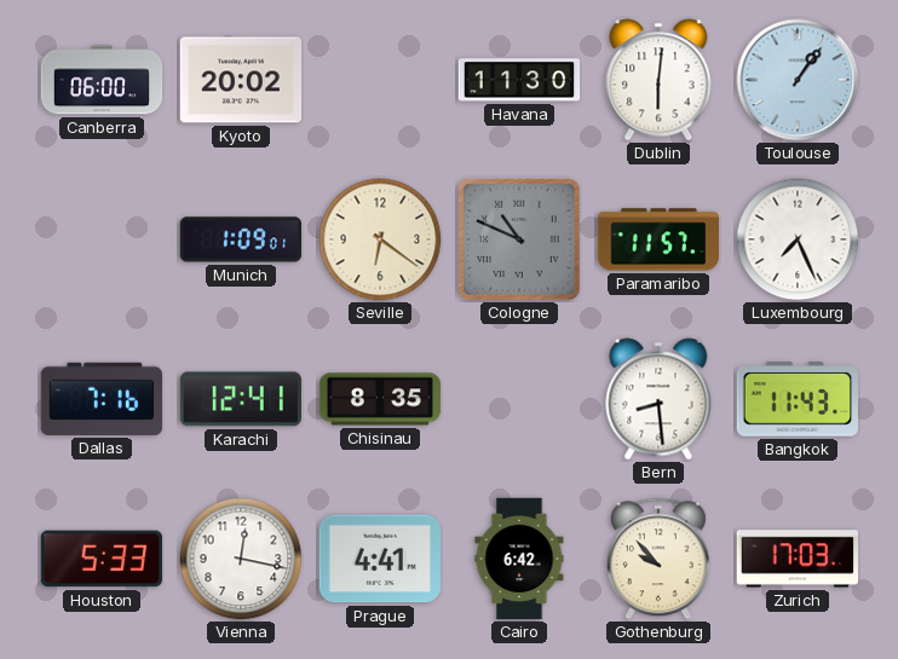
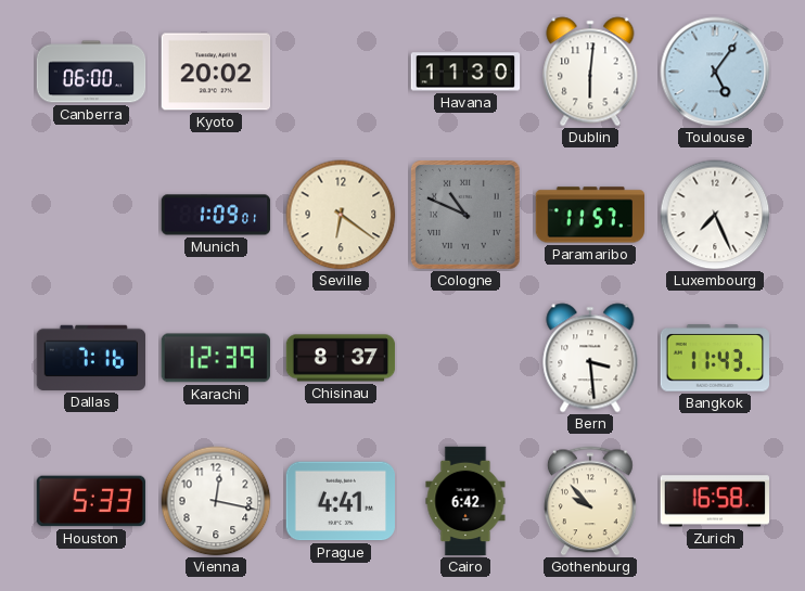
Toulouse: 1:06 -> 5:06 (715, 72)
Karachi: 12:41 -> 12:39 (215, 358)
Chisinau: 8:35 -> 8:37 (341, 358)
Bern: 8:29 -> 3:29 (590, 358)
Zurich: 17:03 -> 16:58 (714, 501)
